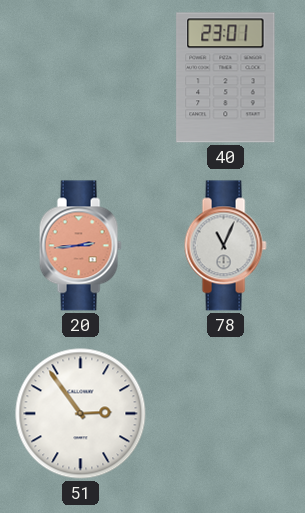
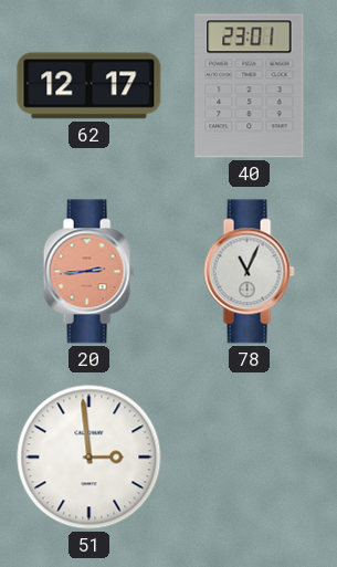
62: none -> 12:17 (89, 86)
51: 2:54 -> 2:59 (89, 458)
